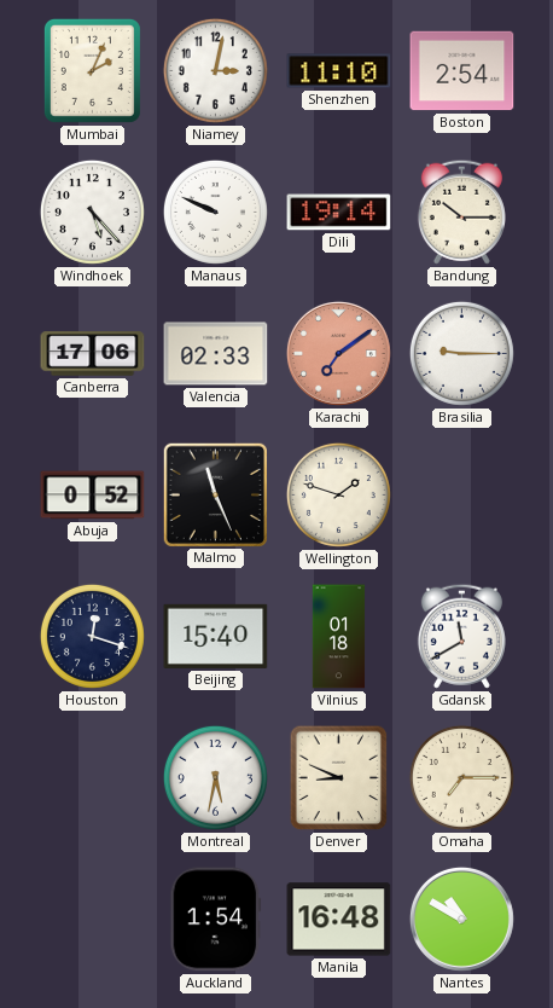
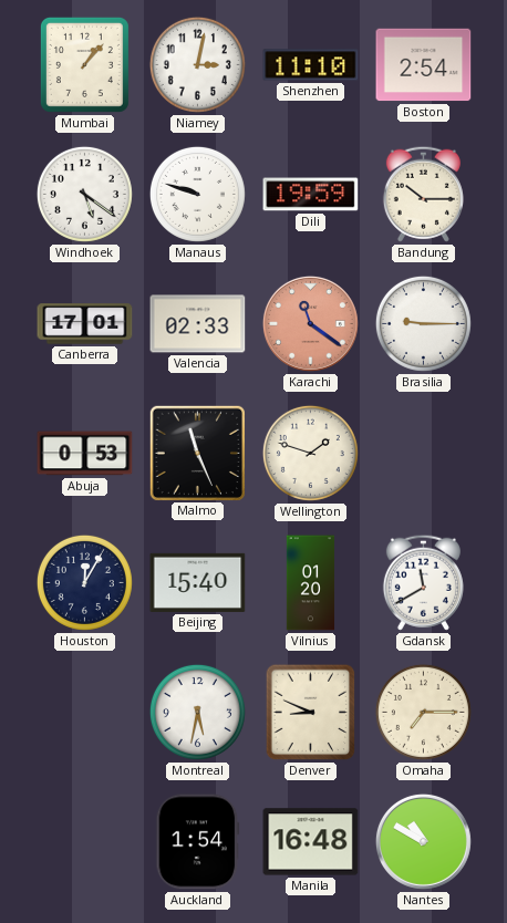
Mumbai: 2:04 -> 1:07 (84, 64)
Windhoek: 5:23 -> 5:21 (84, 194)
Manaus: 9:49 -> 9:48 (197, 194)
Dili: 19:14 -> 19:59 (311, 195)
Canberra: 17:06 -> 17:01 (85, 324)
Karachi: 7:09 -> 11:21 (310, 323)
Abuja: 0:52 -> 0:53 (85, 454)
Houston: 12:18 -> 12:05 (84, 582)
Vilnius: 01:18 -> 01:20 (311, 583)
